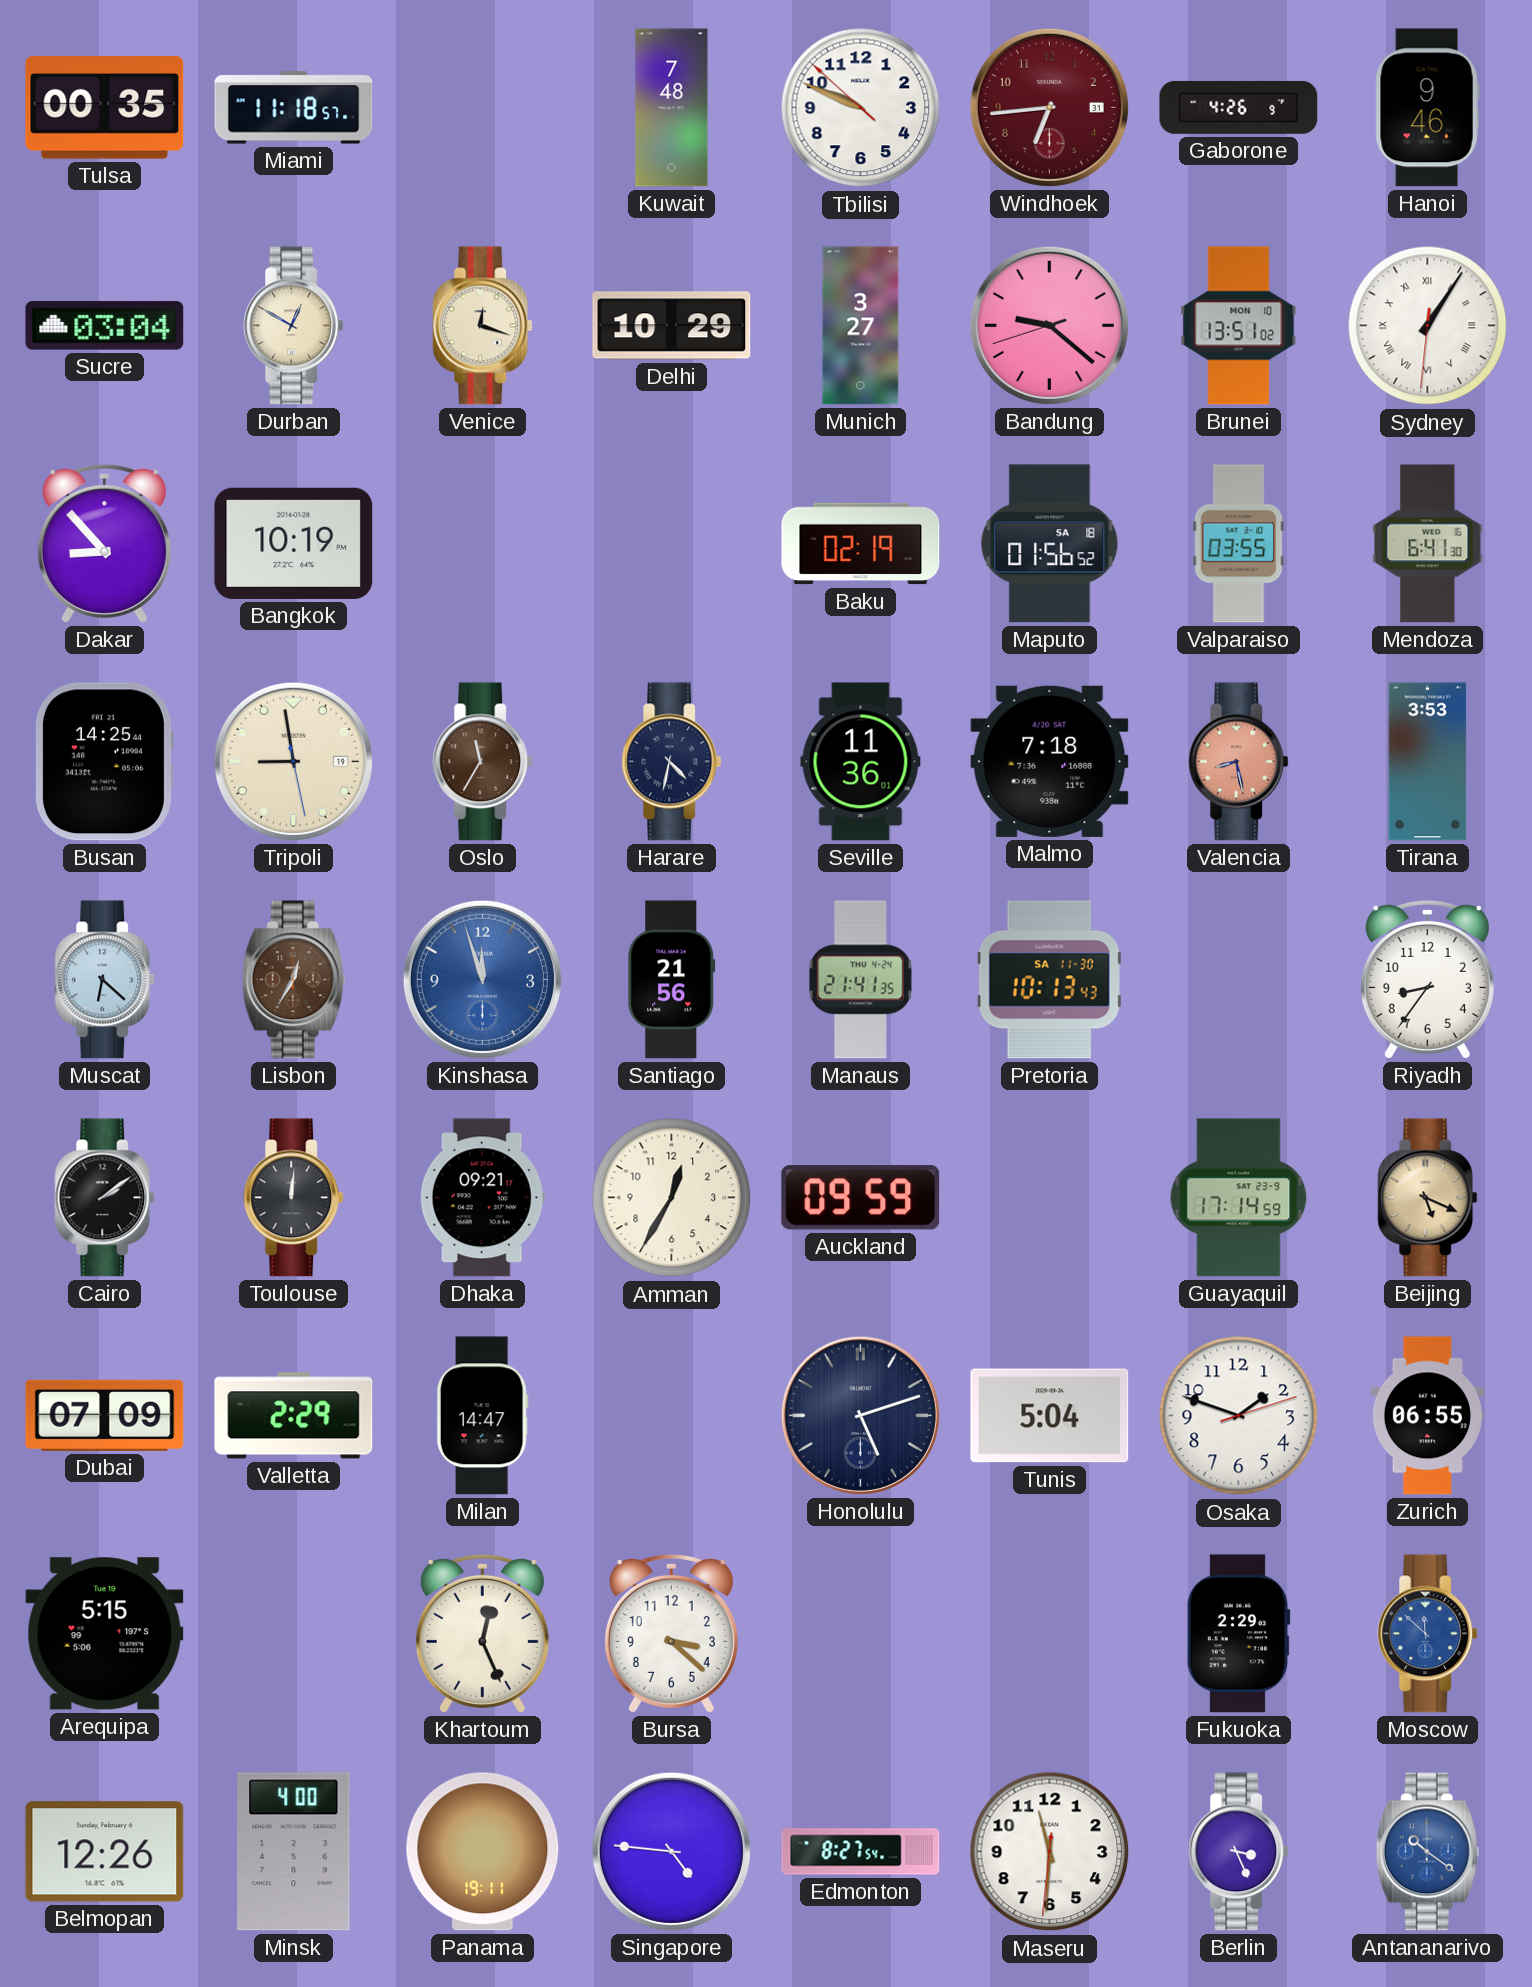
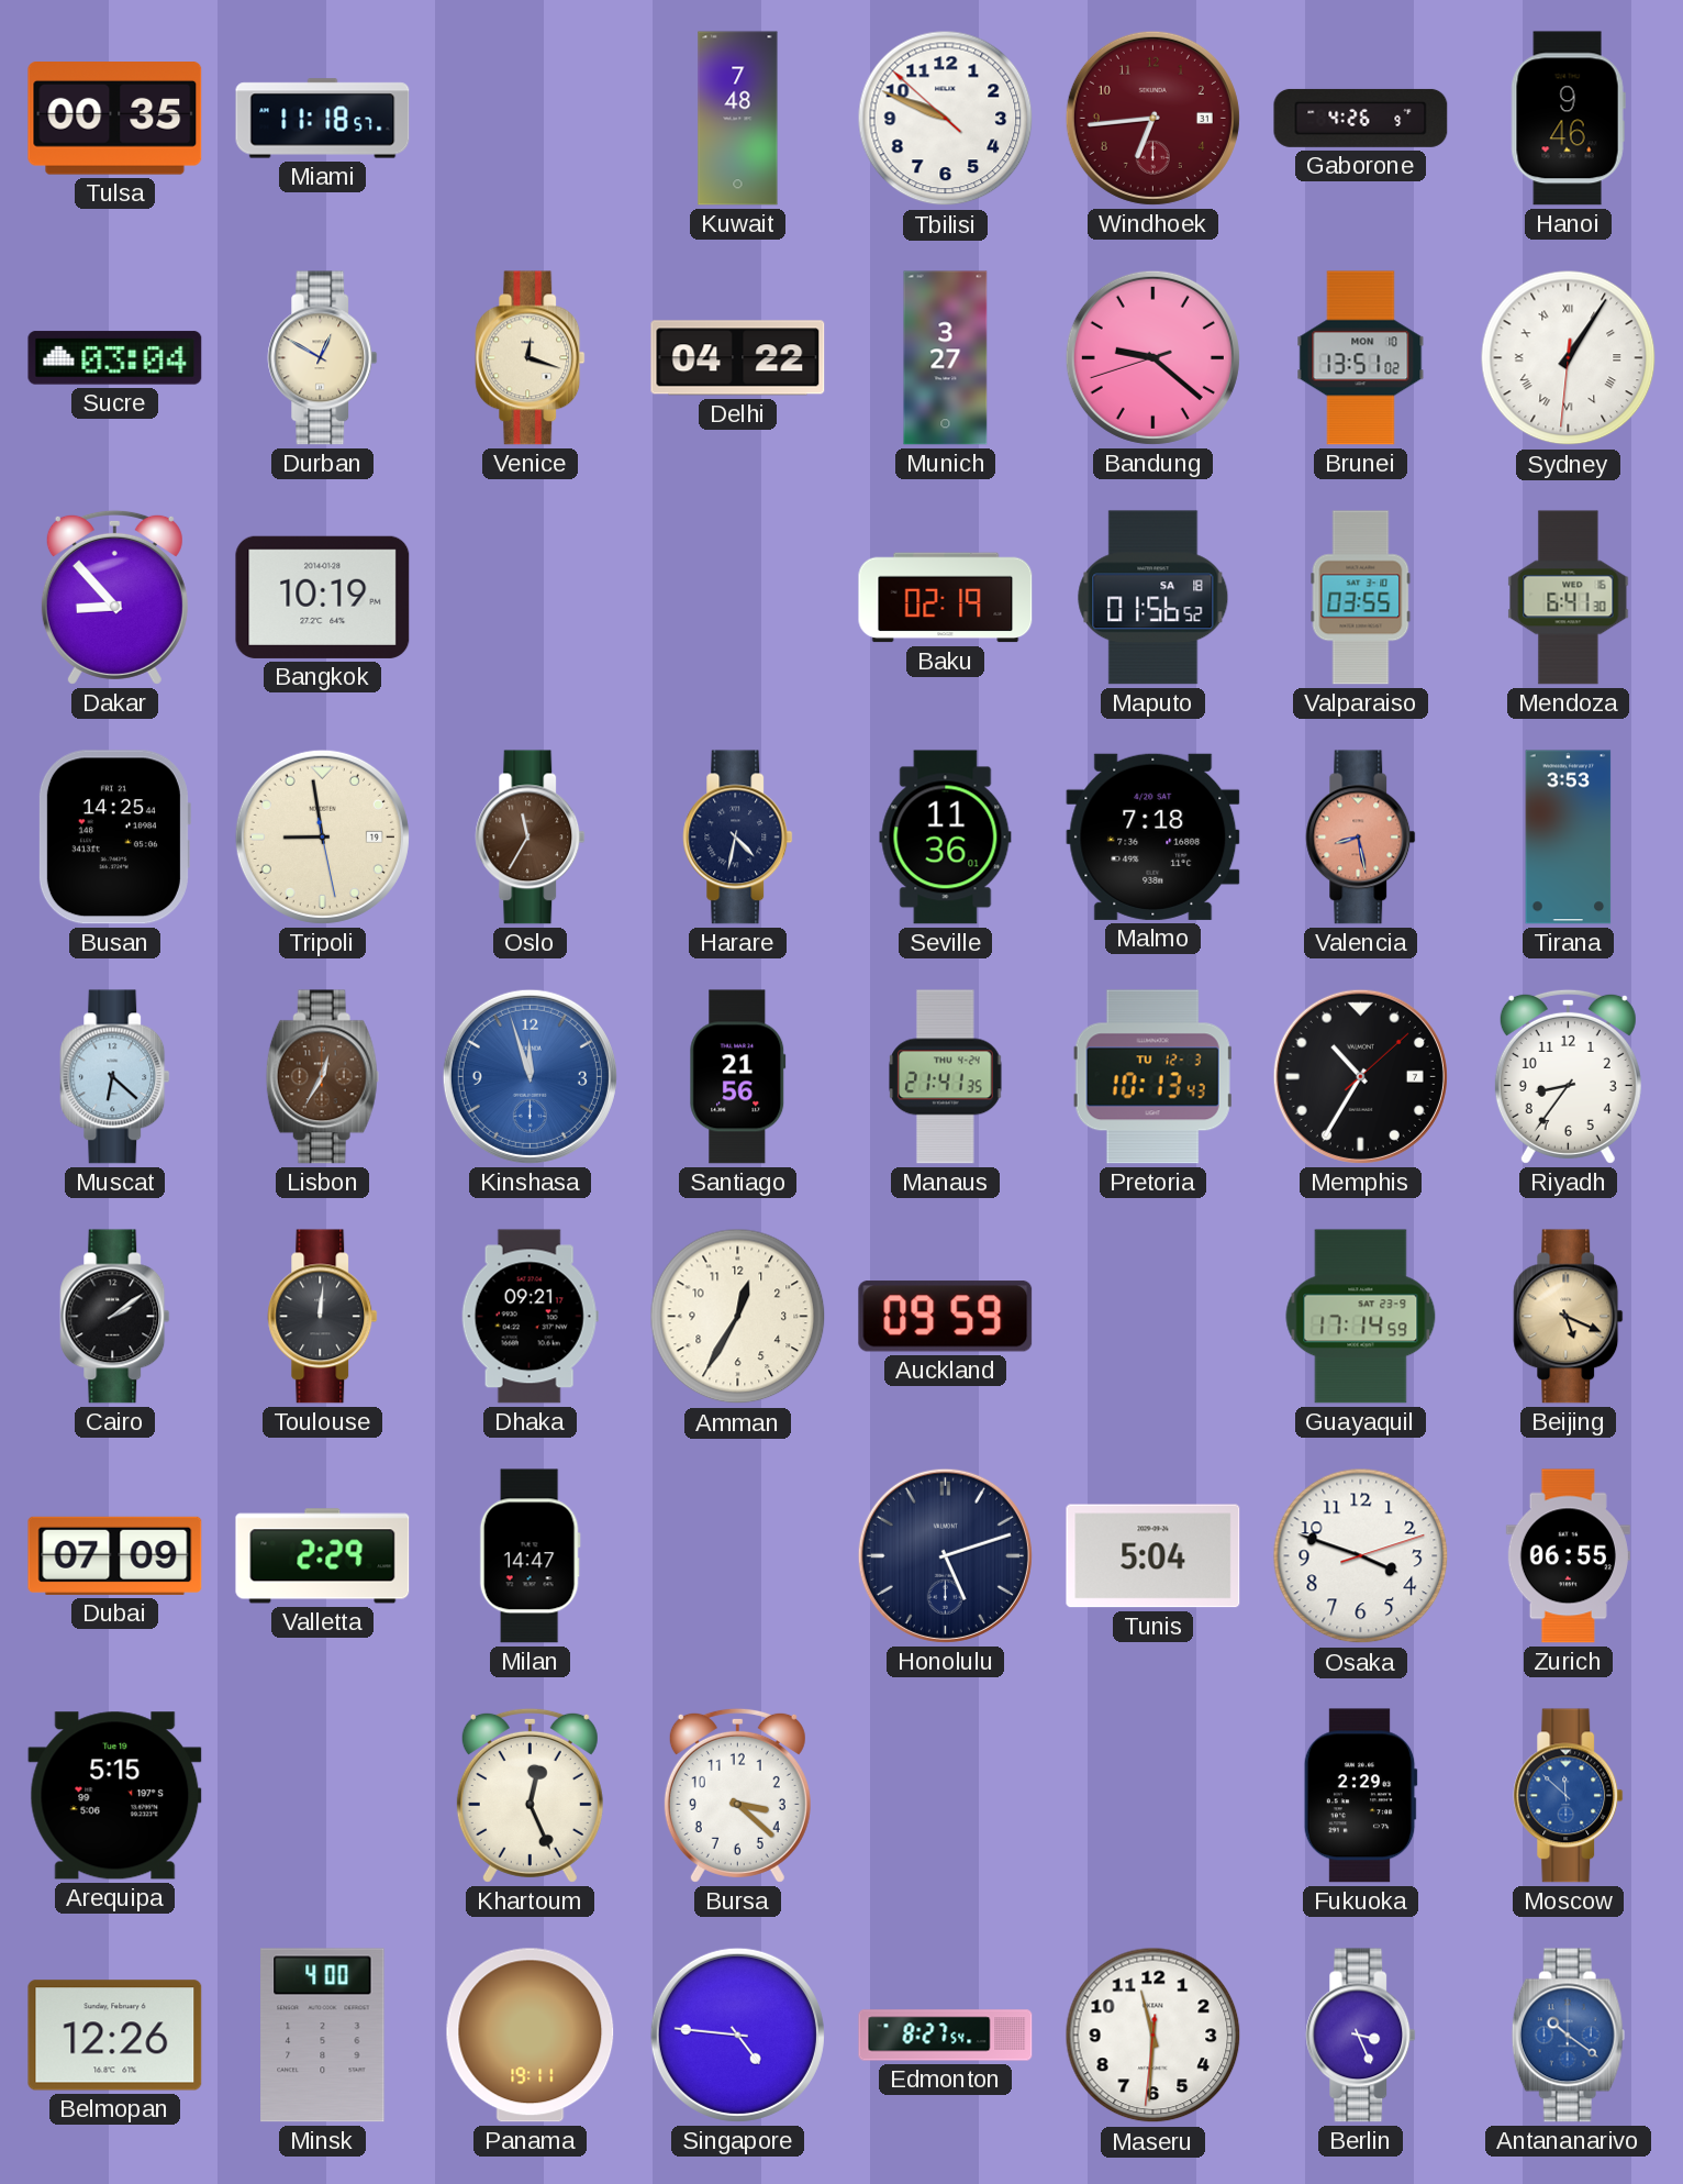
Delhi: 10:29 -> 04:22 (738, 358)
Pretoria date: SA 11-30 -> TU 12-3 (1152, 1077)
Memphis: none -> 10:35 (1360, 1076)
Osaka: 1:48 -> 3:48 (1361, 1556)
